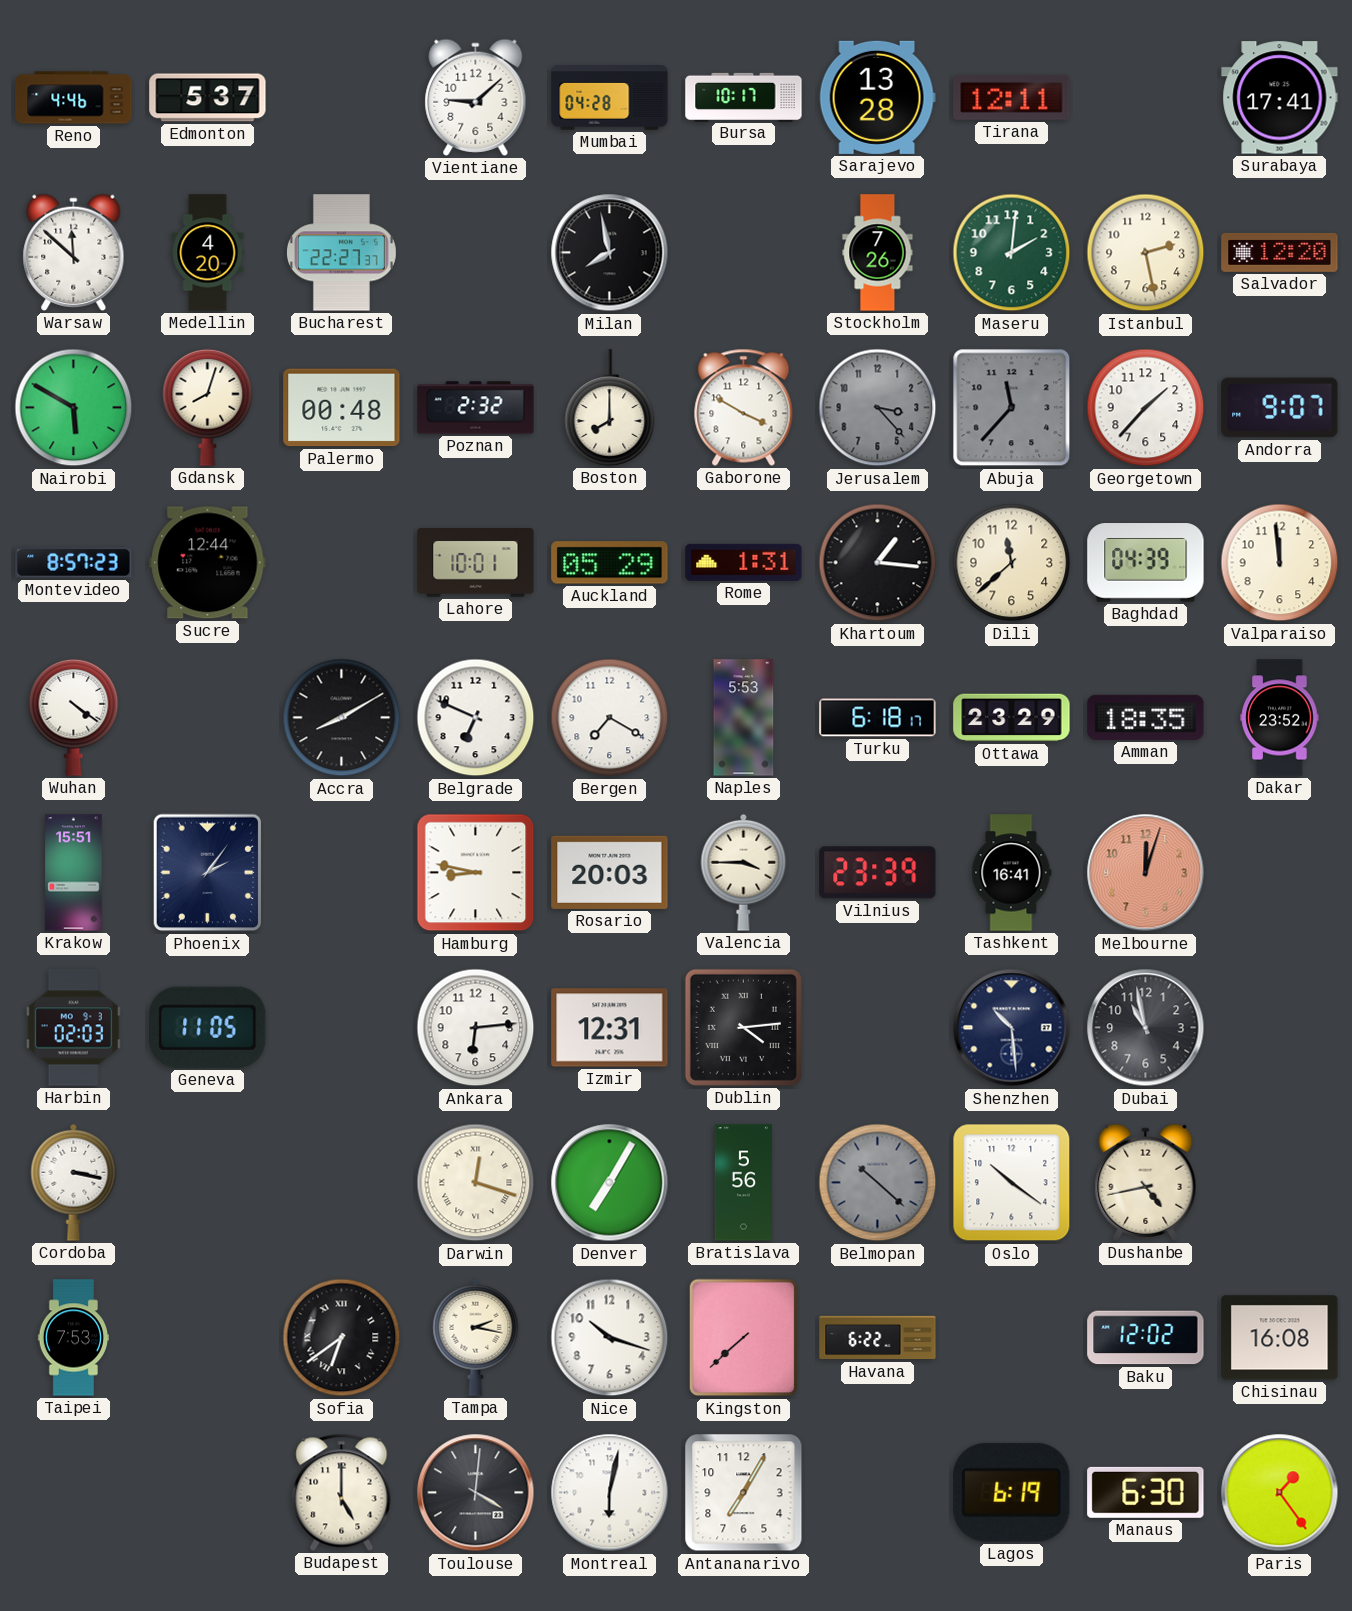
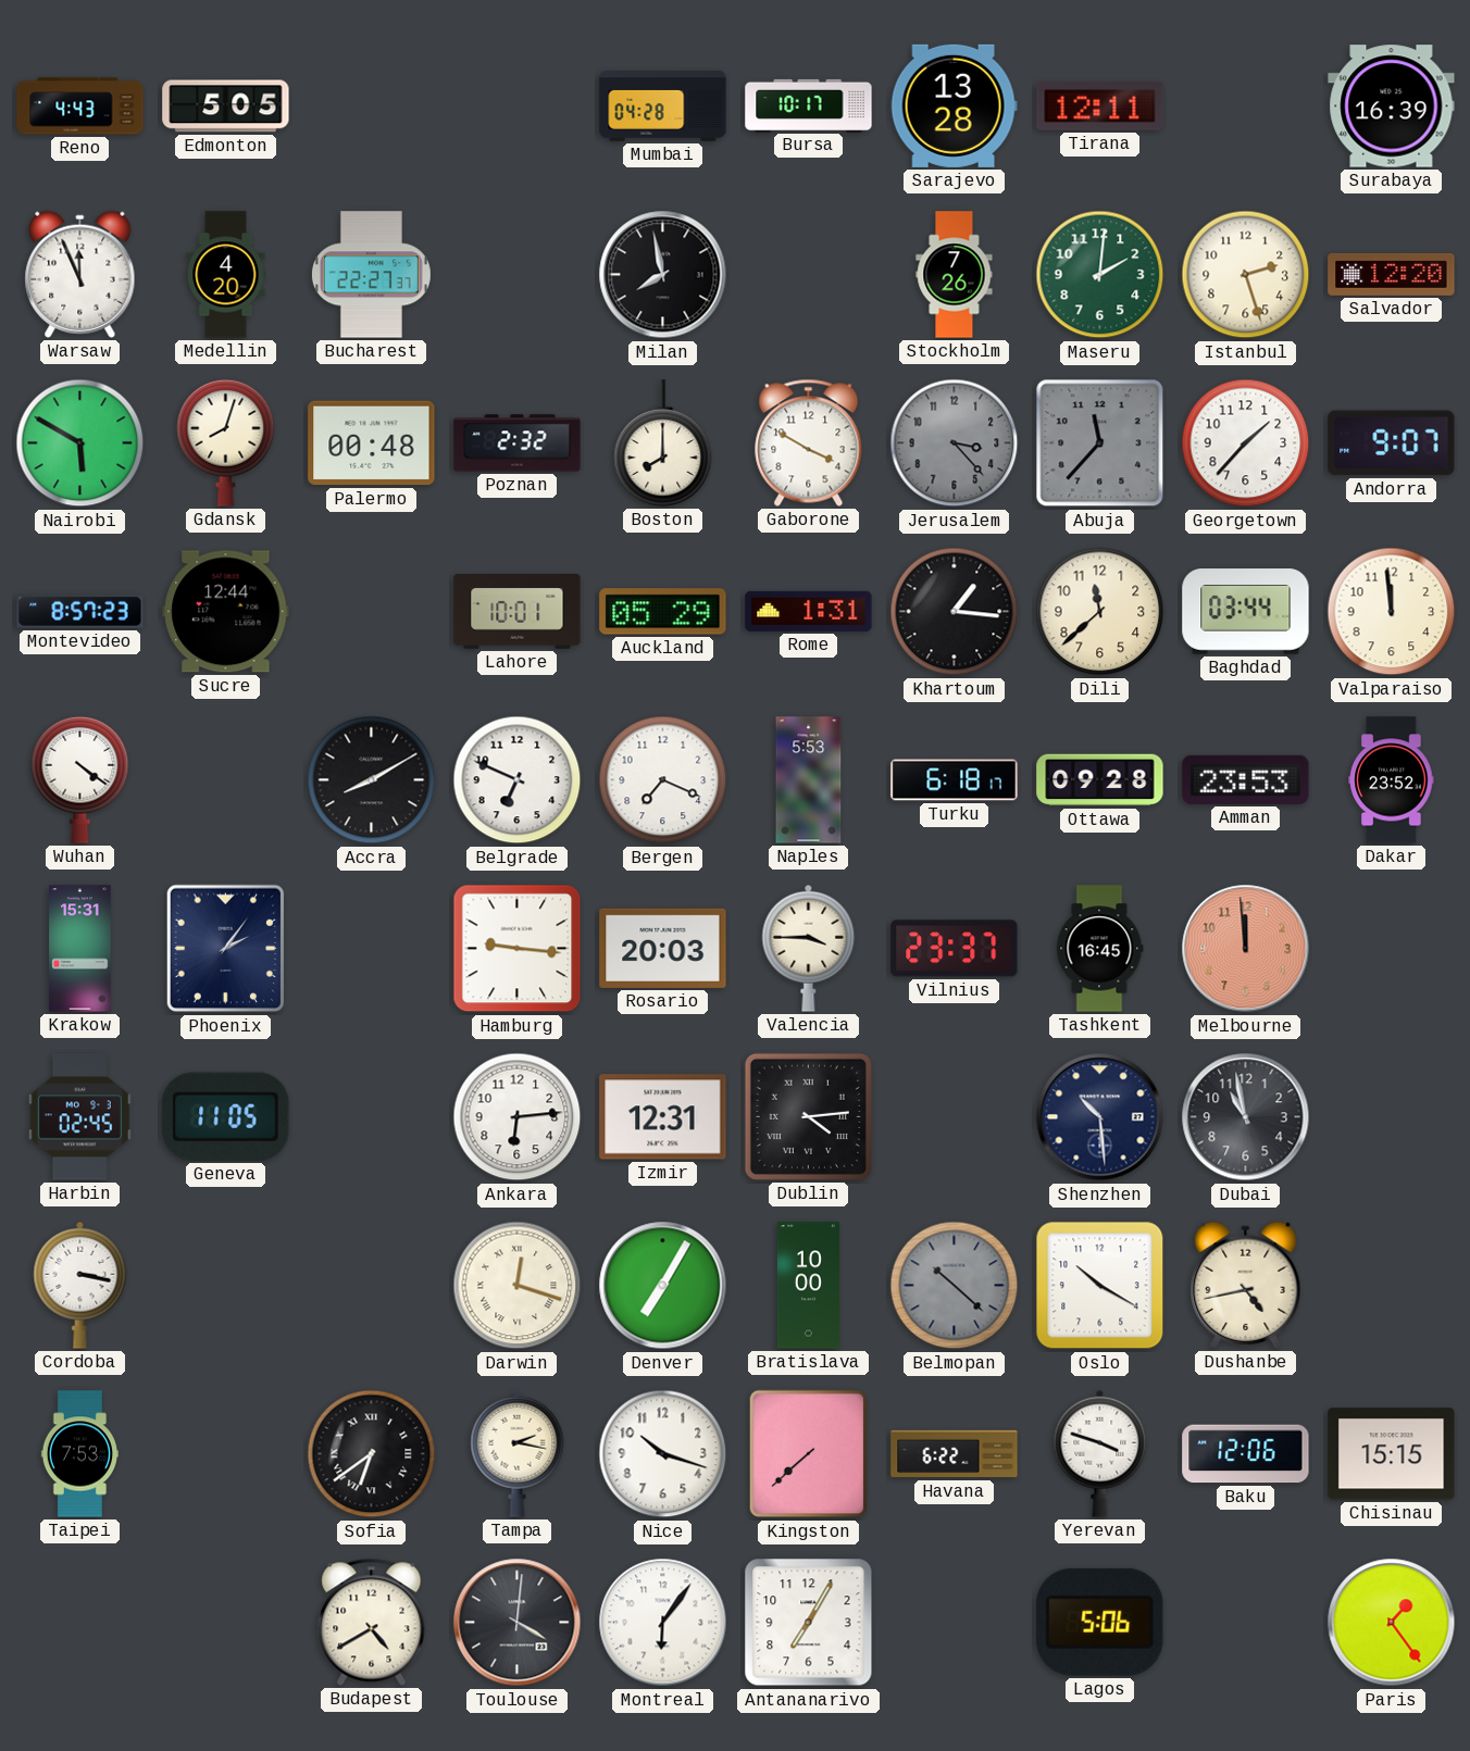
Reno: 4:46 -> 4:43 (80, 107)
Edmonton: 5:37 -> 5:05 (226, 107)
Vientiane: 9:08 -> none (476, 97)
Surabaya: 17:41 -> 16:39 (1392, 107)
Warsaw: 11:52 -> 11:56 (80, 274)
Istanbul: 2:28 -> 2:27 (1246, 275)
Baghdad: 04:39 -> 03:44 (1246, 612)
Bergen: 7:20 -> 7:19 (663, 780)
Ottawa: 23:29 -> 09:28 (1100, 780)
Amman: 18:35 -> 23:53 (1246, 779)
Krakow: 15:51 -> 15:31 (80, 949)
Hamburg: 8:47 -> 9:16 (518, 949)
Vilnius: 23:39 -> 23:37 (955, 949)
Tashkent: 16:41 -> 16:45 (1100, 949)
Melbourne: 12:03 -> 11:59 (1246, 949)
Harbin: 02:03 -> 02:45 (79, 1117)
Bratislava: 5:56 -> 10:00 (808, 1286)
Oslo: 10:21 -> 10:20 (1100, 1286)
Yerevan: none -> 3:48 (1100, 1453)
Baku: 12:02 -> 12:06 (1246, 1454)
Chisinau: 16:08 -> 15:15 (1392, 1454)
Budapest: 5:00 -> 4:40 (372, 1622)
Montreal: 6:02 -> 6:06 (663, 1623)
Lagos: 6:19 -> 5:06 (1100, 1622)
Manaus: 6:30 -> none (1146, 1492)
